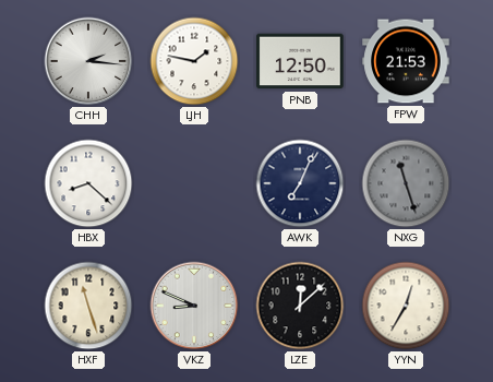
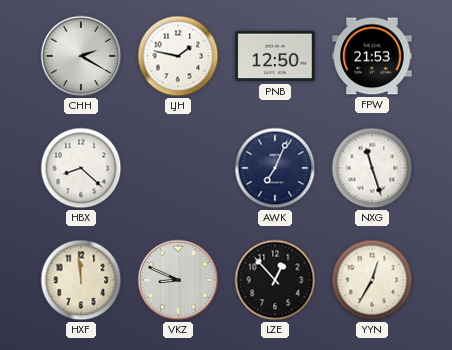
CHH: 2:16 -> 2:20 (81, 56)
NXG dial: grey -> white (372, 168)
HXF: 11:27 -> 11:59 (81, 280)
LZE: 12:08 -> 12:53 (275, 280)
